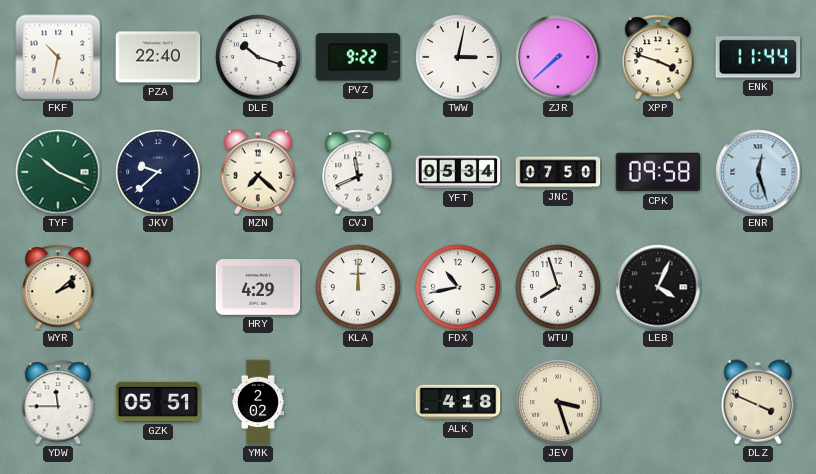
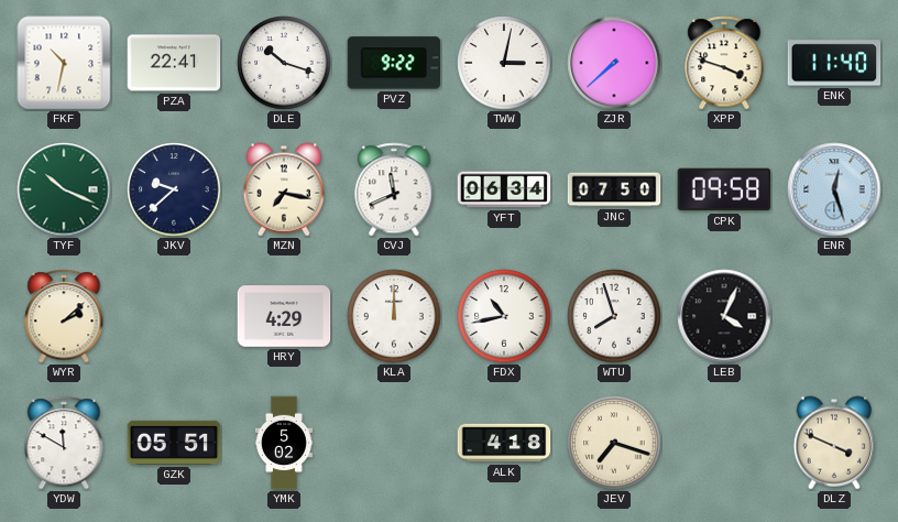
PZA: 22:40 -> 22:41 (174, 63)
ENK: 11:44 -> 11:40 (834, 63)
MZN: 7:22 -> 7:17 (284, 189)
YFT: 05:34 -> 06:34 (504, 189)
YDW: 11:45 -> 11:50 (64, 443)
YMK: 2:02 -> 5:02 (284, 443)
JEV: 3:27 -> 7:18 (614, 443)
